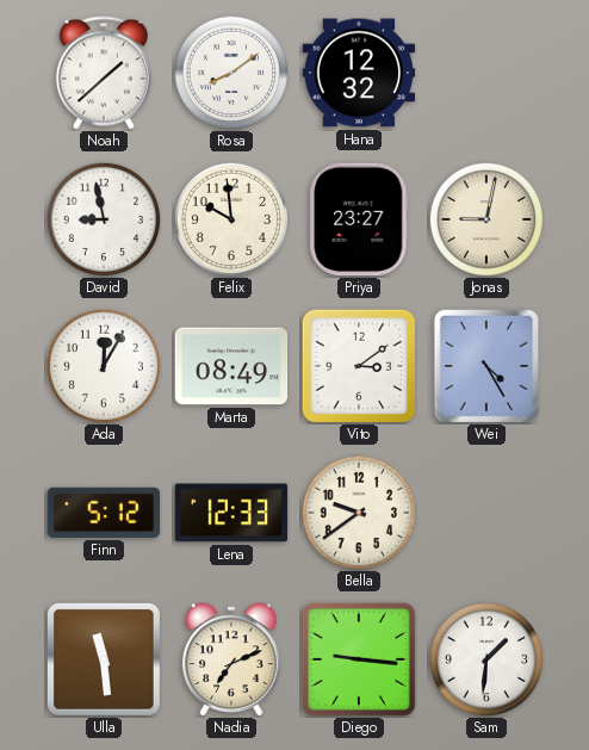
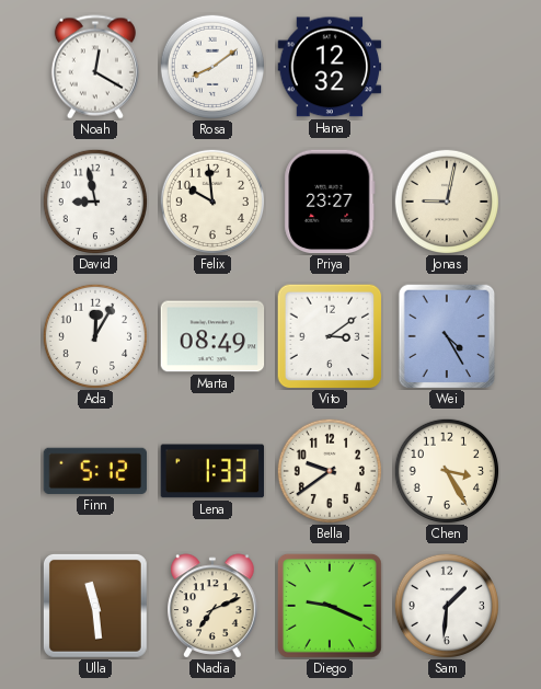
Noah: 1:38 -> 12:20 (95, 67)
Lena: 12:33 -> 1:33 (212, 471)
Chen: none -> 3:25 (446, 470)
Diego: 9:16 -> 9:19 (330, 606)
